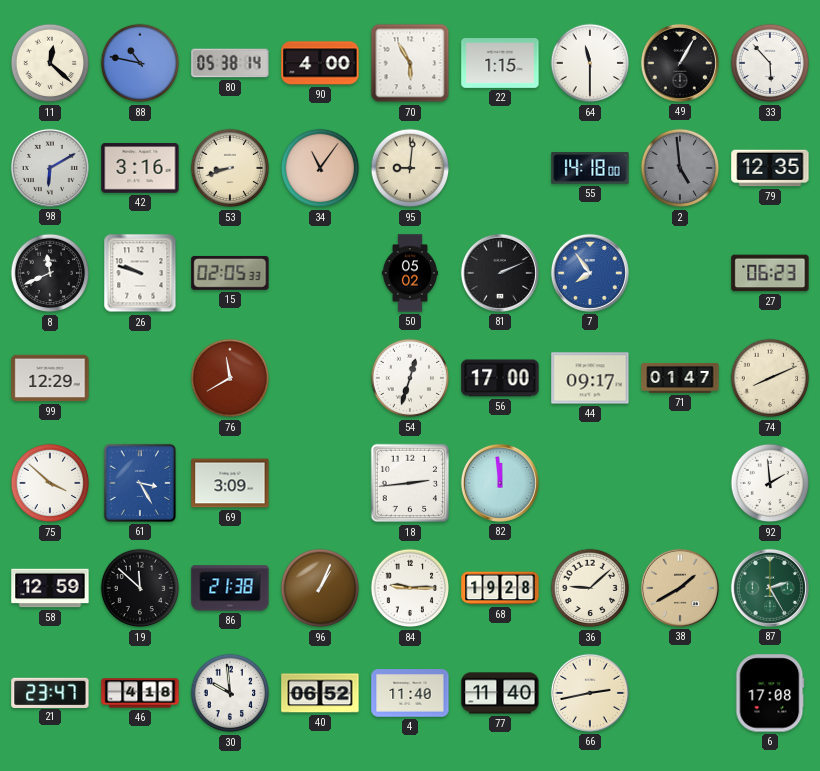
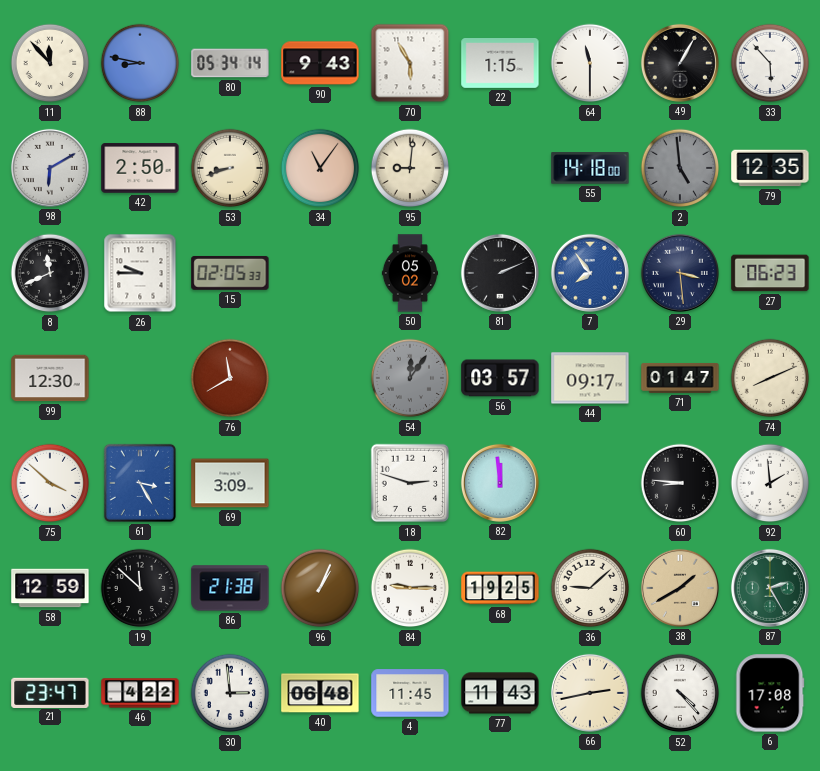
11: 12:22 -> 11:53 (50, 63)
88: 10:47 -> 8:47 (140, 63)
80: 05:38 -> 05:34 (230, 63)
90: 4:00 -> 9:43 (320, 63)
42: 3:16 -> 2:50 (140, 168)
26: 9:48 -> 9:45 (140, 273)
29: none -> 3:29 (680, 273)
99: 12:29 -> 12:30 (50, 378)
54: 12:33 -> 12:06 (410, 378)
54 dial: white -> grey (410, 378)
56: 17:00 -> 03:57 (500, 378)
18: 2:44 -> 2:48 (410, 483)
60: none -> 8:46 (680, 483)
68: 19:28 -> 19:25 (500, 588)
46: 4:18 -> 4:22 (140, 693)
30: 9:59 -> 2:59 (230, 693)
40: 06:52 -> 06:48 (320, 693)
4: 11:40 -> 11:45 (410, 693)
77: 11:40 -> 11:43 (500, 693)
52: none -> 4:23 (680, 693)
